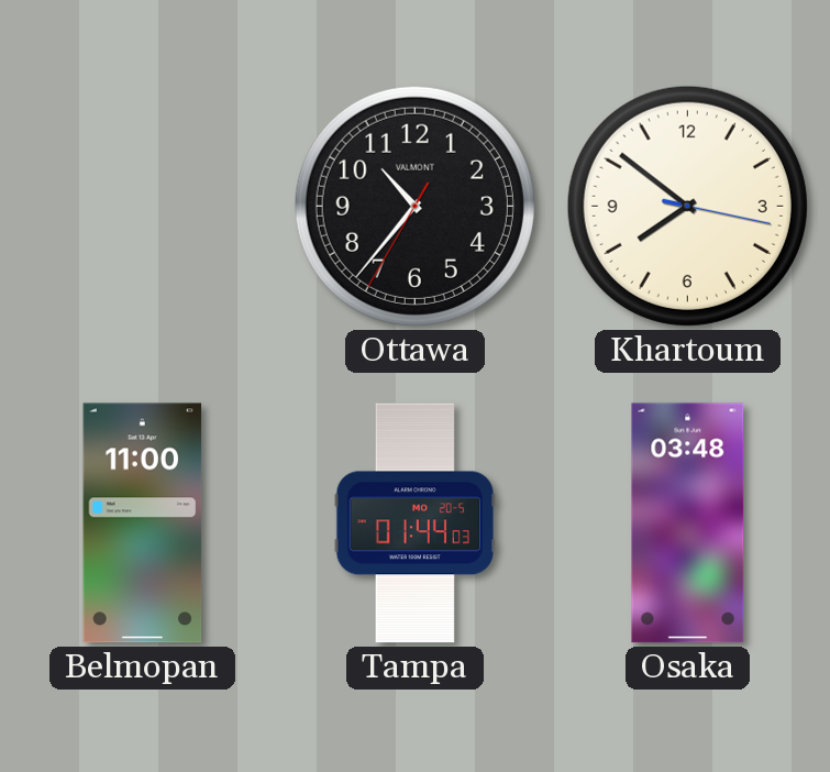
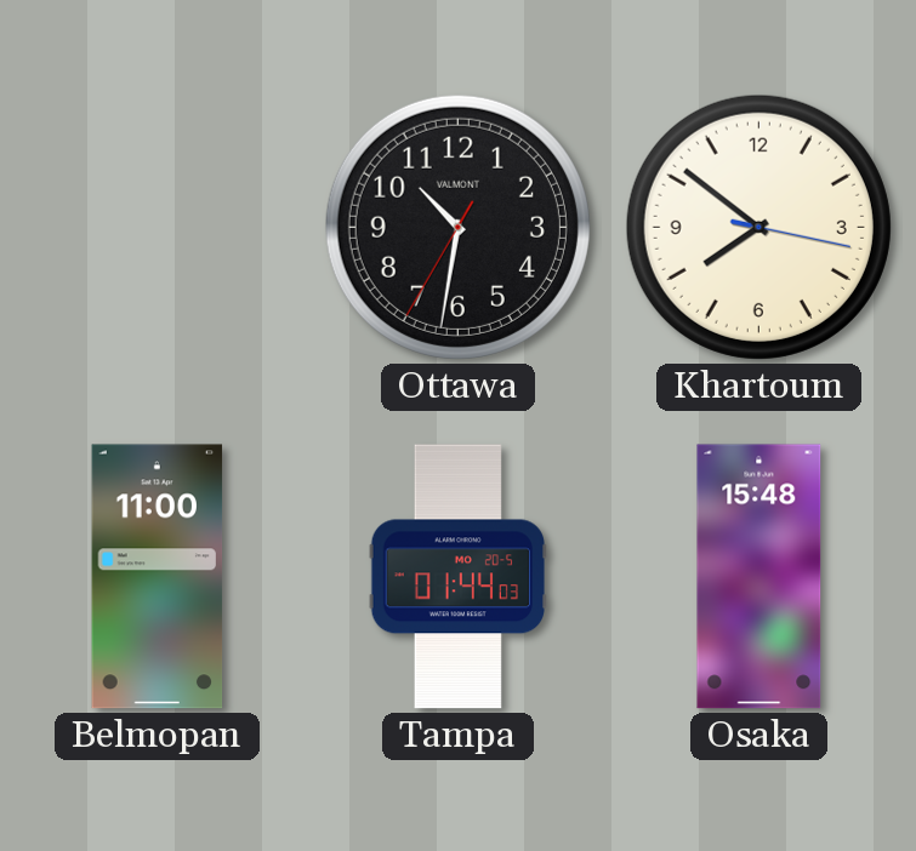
Ottawa: 10:36 -> 10:31 (457, 227)
Osaka: 03:48 -> 15:48 (759, 577)
